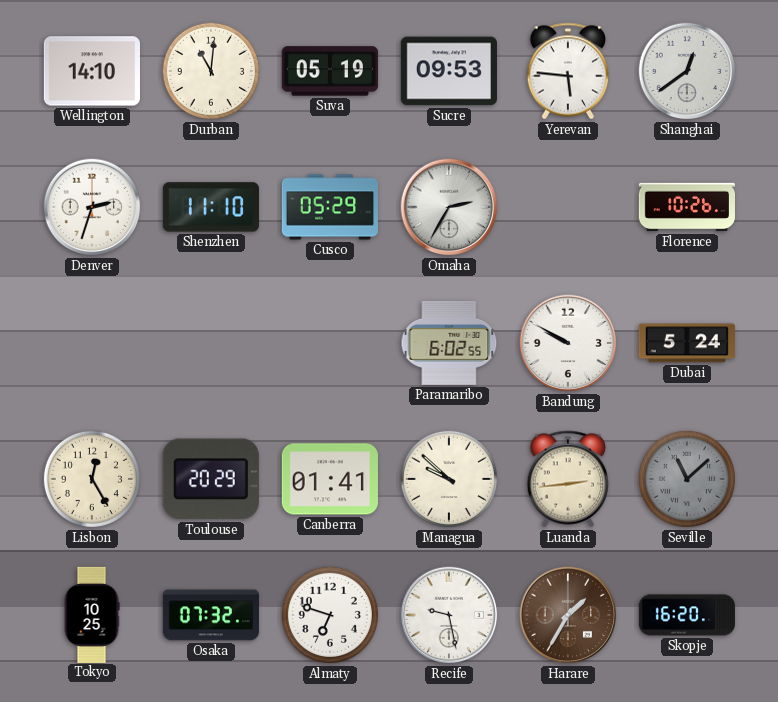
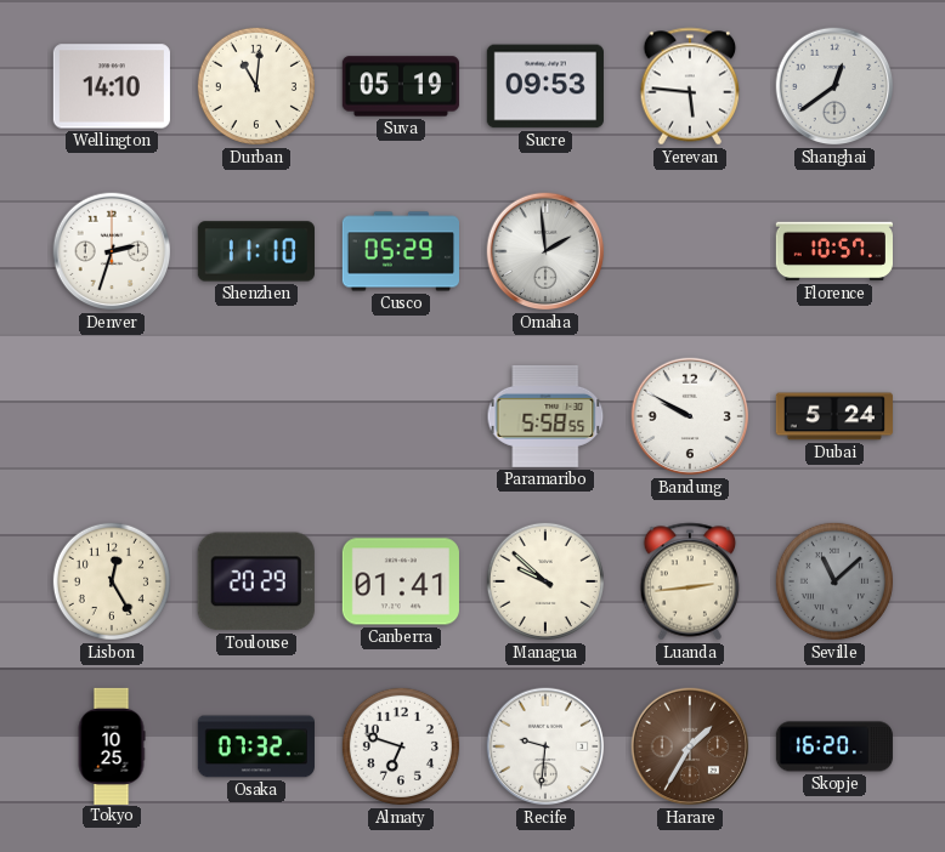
Omaha: 2:35 -> 1:59 (545, 251)
Florence: 10:26 -> 10:57 (833, 251)
Paramaribo: 6:02 -> 5:58 (545, 416)
Recife: 9:28 -> 9:31 (545, 746)
